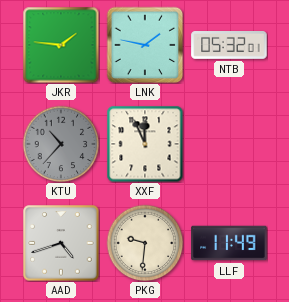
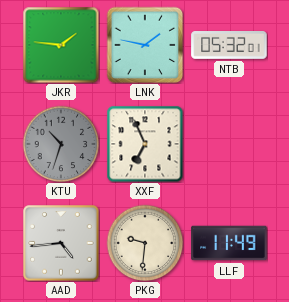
KTU: 10:37 -> 10:33 (61, 144)
XXF: 11:56 -> 6:56 (145, 144)
AAD: 4:42 -> 4:44 (61, 243)
